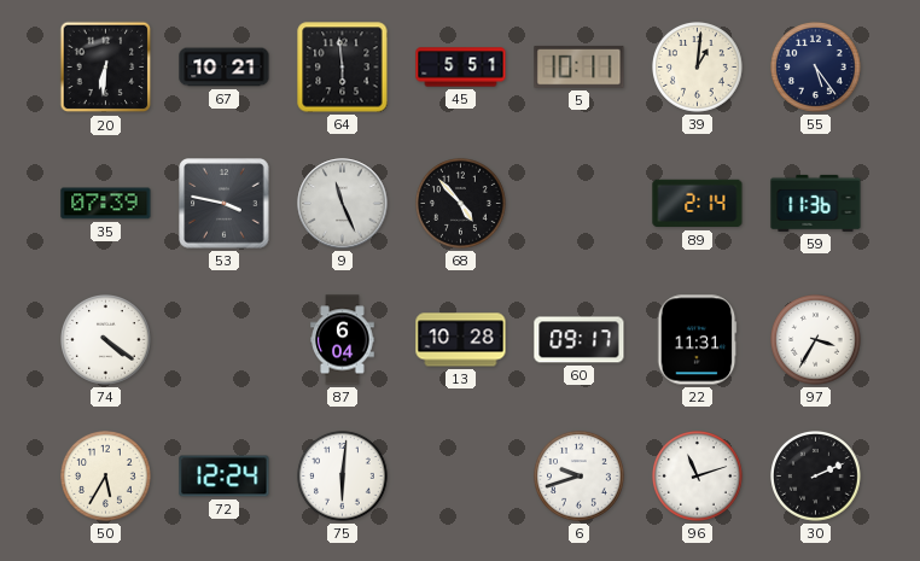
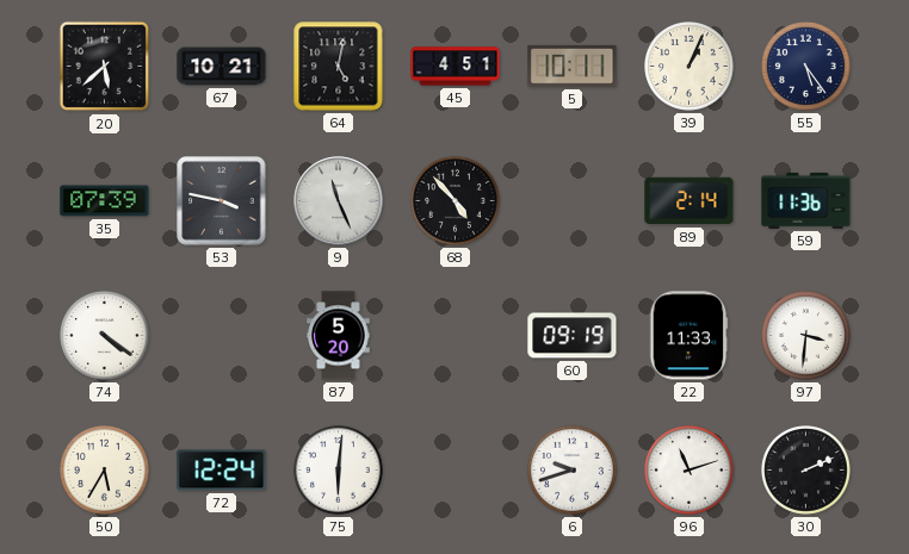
20: 6:31 -> 5:38 (105, 67)
64: 5:59 -> 5:02 (339, 67)
45: 5:51 -> 4:51 (456, 67)
39: 1:01 -> 1:04 (690, 67)
87: 6:04 -> 5:20 (339, 336)
13: 10:28 -> none (461, 340)
60: 09:17 -> 09:19 (573, 336)
22: 11:31 -> 11:33 (688, 336)
97: 3:35 -> 3:31 (806, 336)
